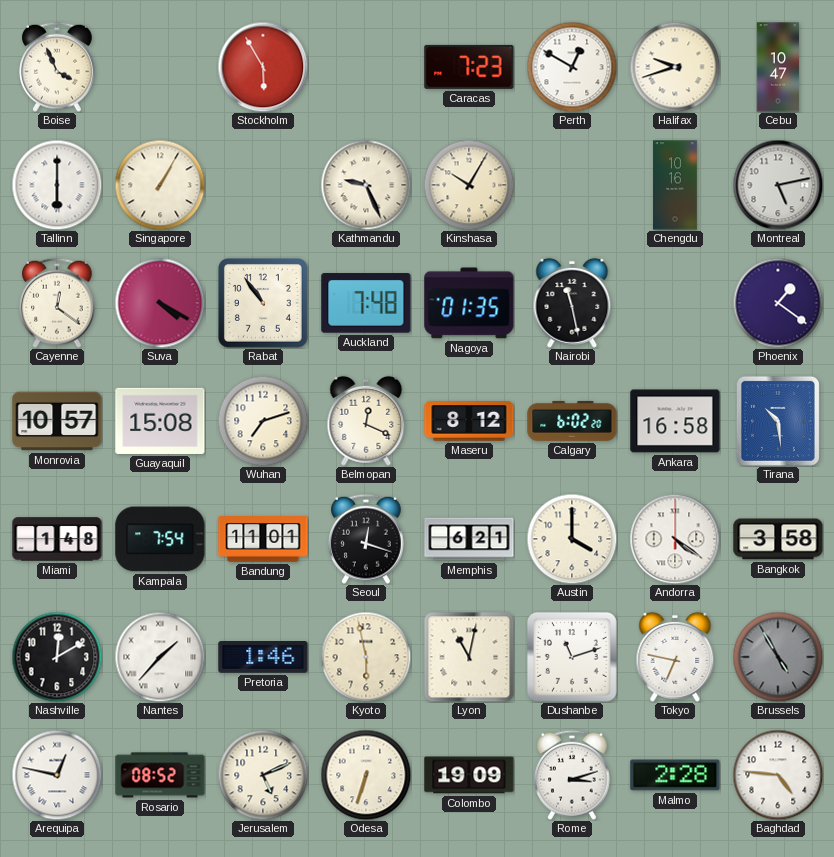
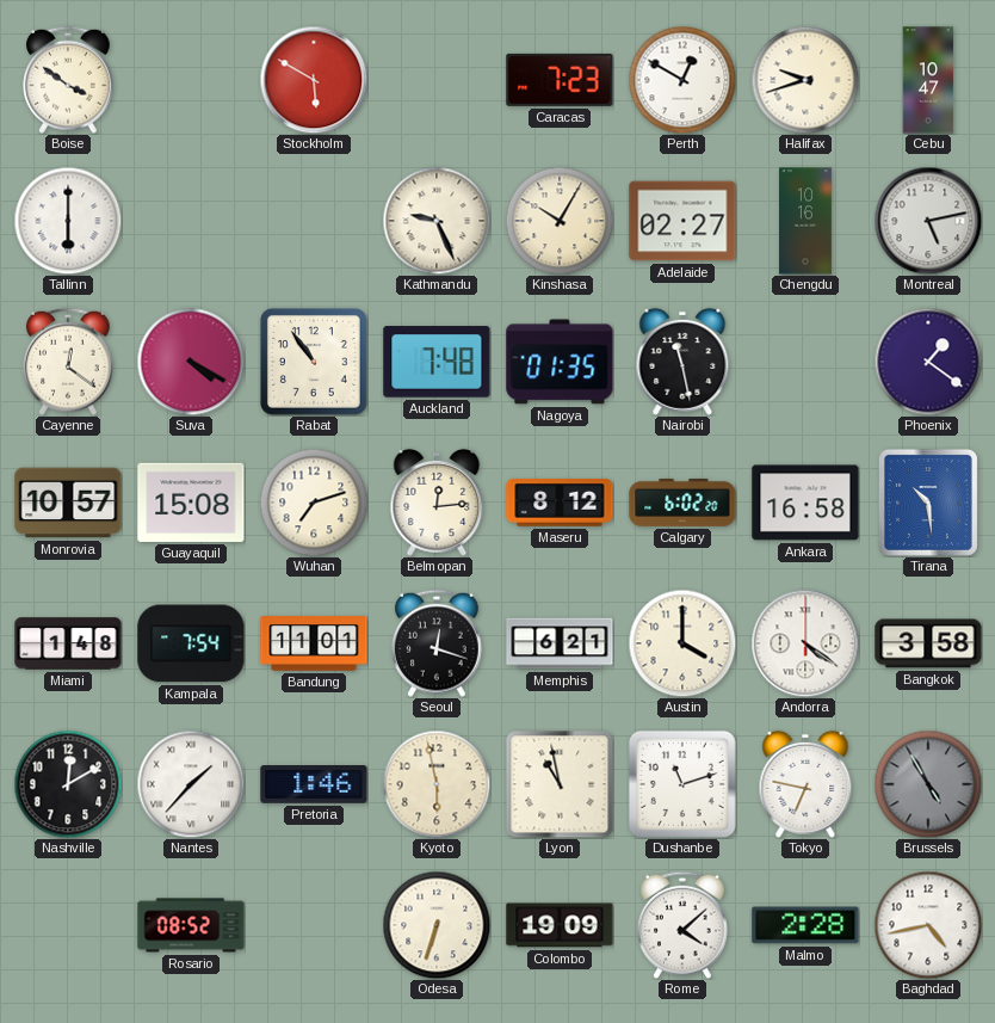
Boise: 3:56 -> 3:51 (69, 80)
Stockholm: 5:55 -> 5:50 (314, 80)
Singapore: 1:05 -> none (160, 185)
Adelaide: none -> 02:27 (682, 221)
Belmopan: 12:19 -> 12:14 (437, 503)
Lyon: 11:02 -> 10:58 (560, 784)
Arequipa: 12:47 -> none (57, 775)
Jerusalem: 5:11 -> none (263, 775)
Rome: 3:12 -> 4:08 (684, 925)
Baghdad: 4:46 -> 4:43 (928, 925)
